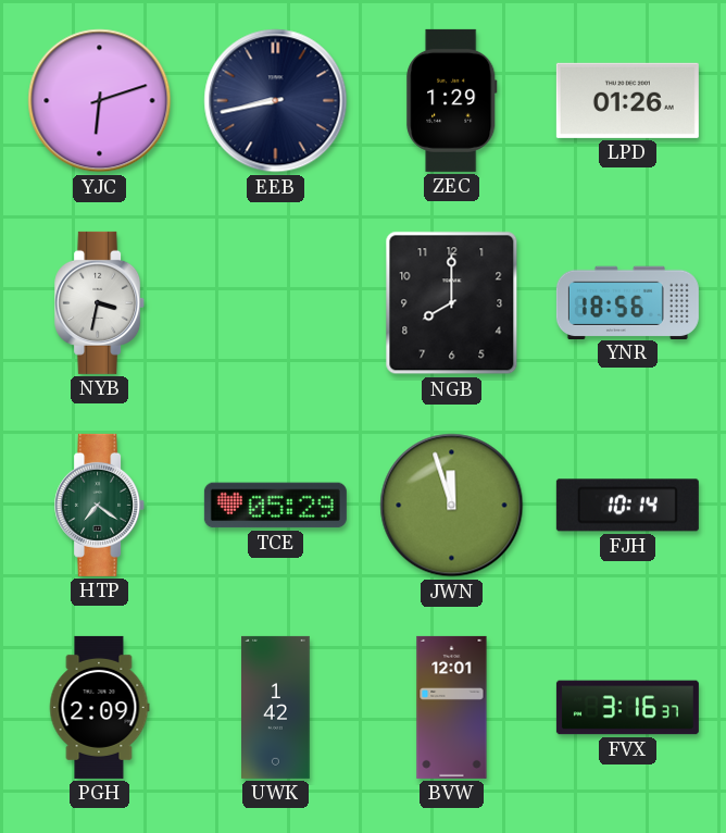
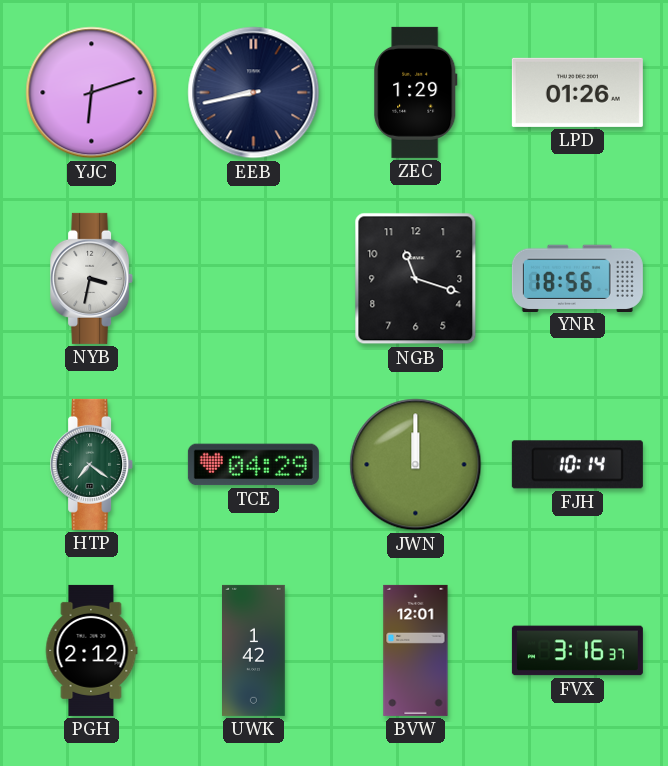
NGB: 8:00 -> 11:18 (416, 279)
TCE: 05:29 -> 04:29 (253, 465)
JWN: 11:57 -> 12:00 (416, 465)
PGH: 2:09 -> 2:12 (91, 650)
